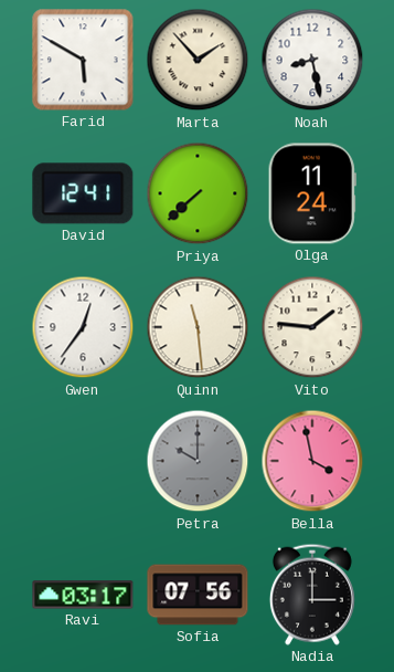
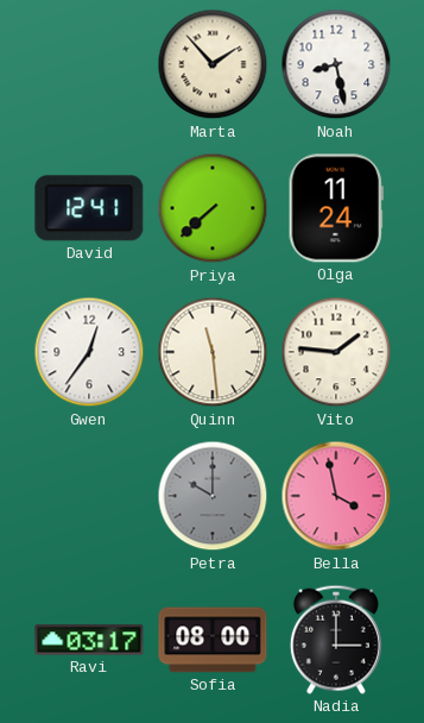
Farid: 5:50 -> none (83, 60)
Sofia: 07:56 -> 08:00 (213, 640)
